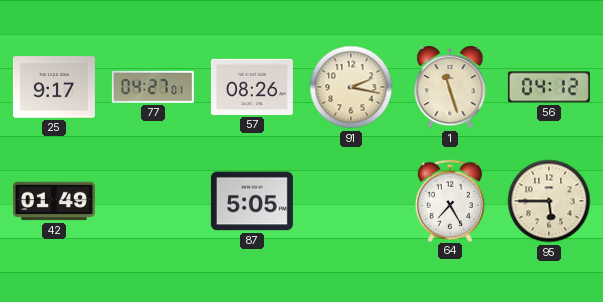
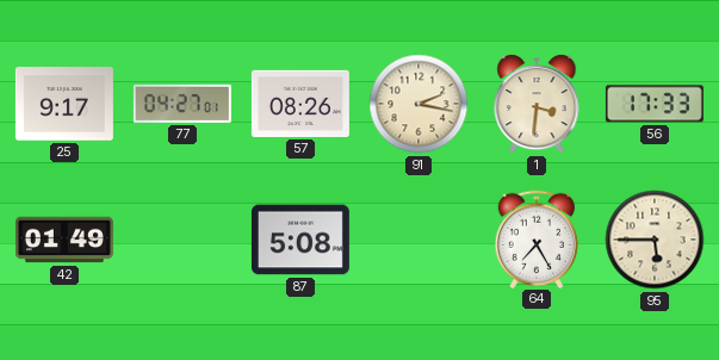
1: 11:27 -> 3:31 (537, 104)
56: 04:12 -> 17:33 (655, 104)
87: 5:05 -> 5:08 (300, 240)
